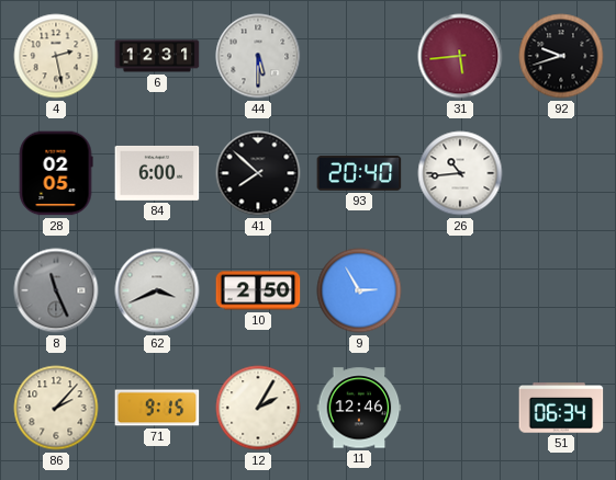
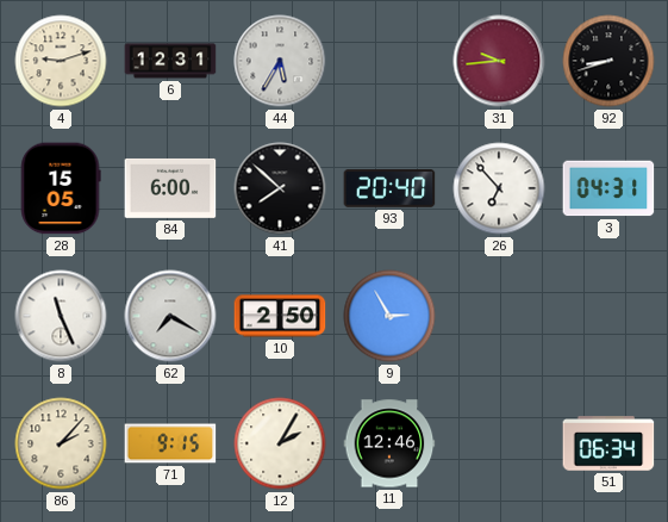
4: 2:28 -> 9:12 (61, 61)
44: 5:30 -> 5:35 (280, 61)
31: 5:44 -> 9:44 (499, 61)
92: 9:42 -> 8:42 (608, 61)
28: 02:05 -> 15:05 (61, 188)
26: 10:44 -> 6:53 (499, 188)
3: none -> 04:31 (608, 188)
8 dial: grey -> white (61, 316)
62: 3:41 -> 7:20 (170, 316)
